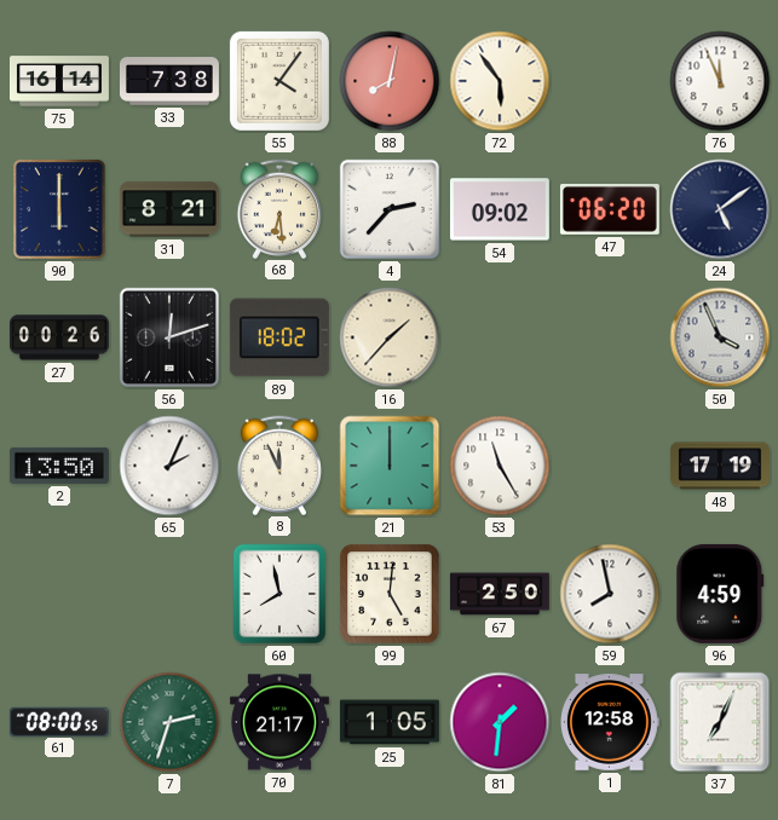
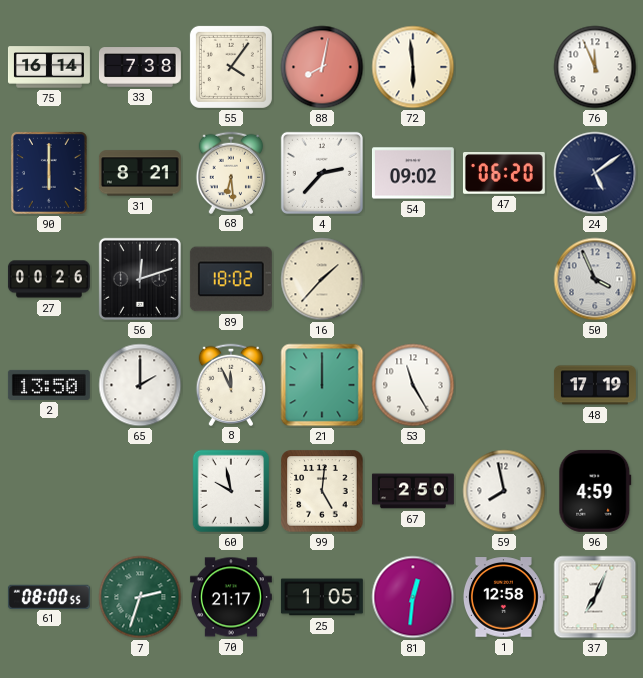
72: 5:54 -> 5:59 (413, 67)
65: 2:04 -> 2:00 (140, 385)
60: 7:58 -> 9:58 (231, 491)
81: 1:31 -> 12:31 (413, 597)
